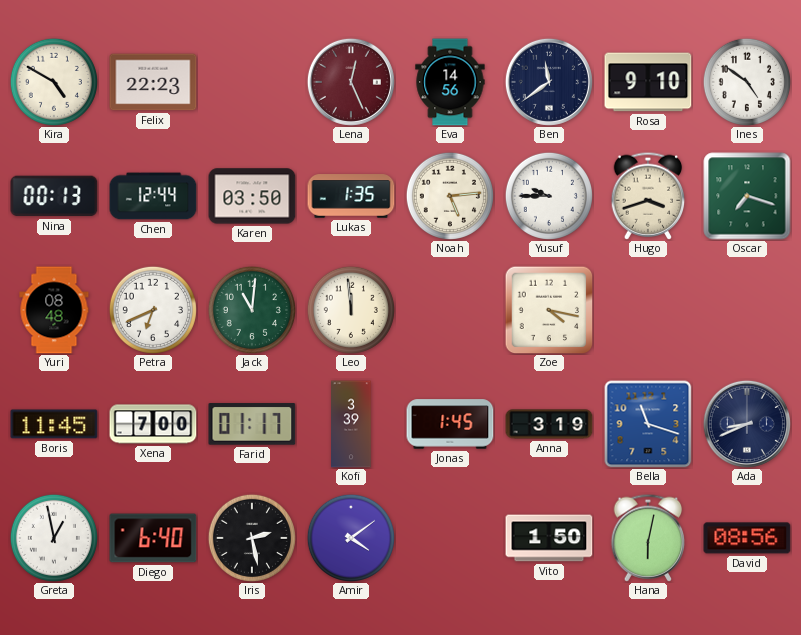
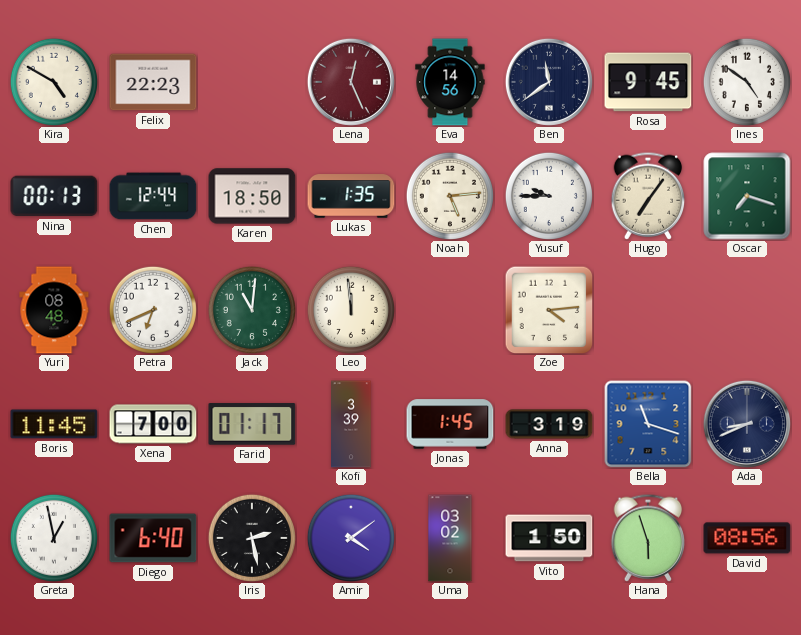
Rosa: 9:10 -> 9:45 (648, 82)
Karen: 03:50 -> 18:50 (252, 196)
Hugo: 3:42 -> 7:06 (648, 196)
Zoe: 4:17 -> 4:14 (549, 310)
Uma: none -> 03:02 (450, 538)
Hana: 6:02 -> 5:57 (648, 538)
